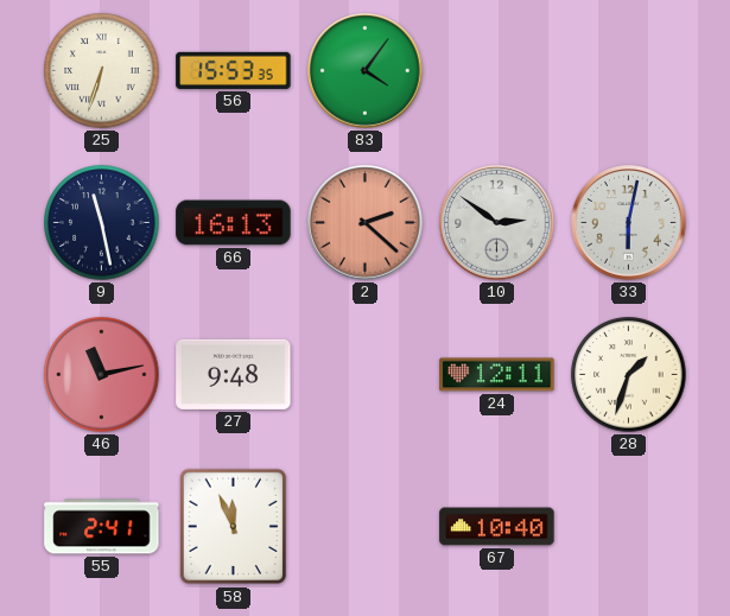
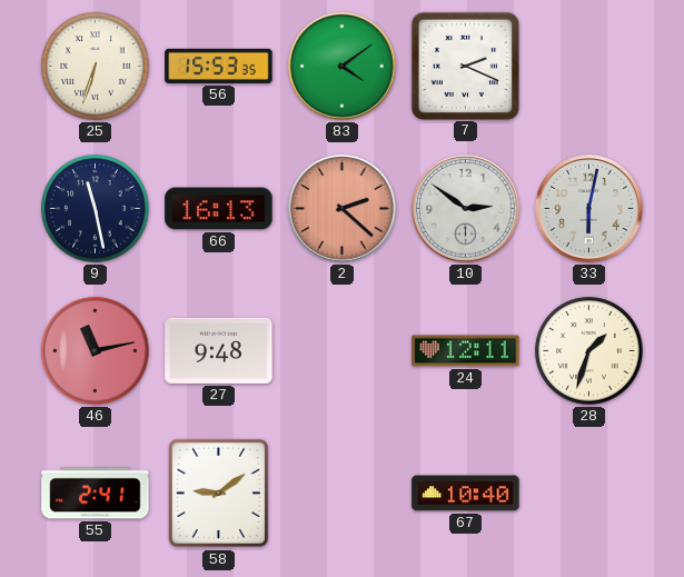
83: 4:06 -> 4:09 (343, 67)
7: none -> 2:19 (465, 66)
58: 11:56 -> 9:09 (219, 494)
